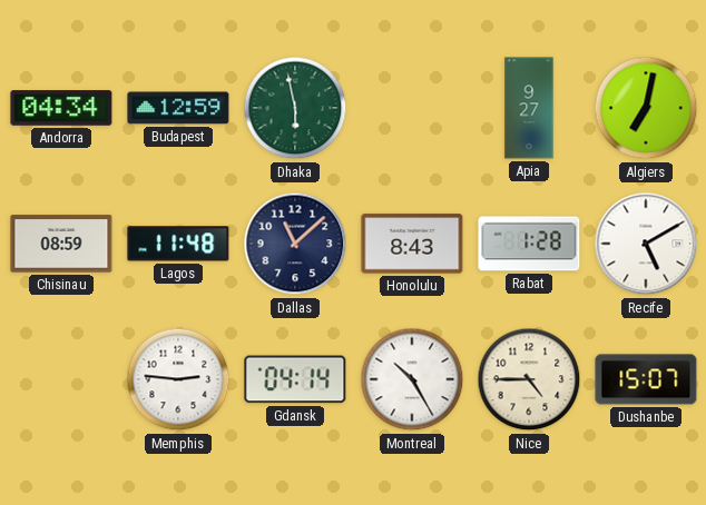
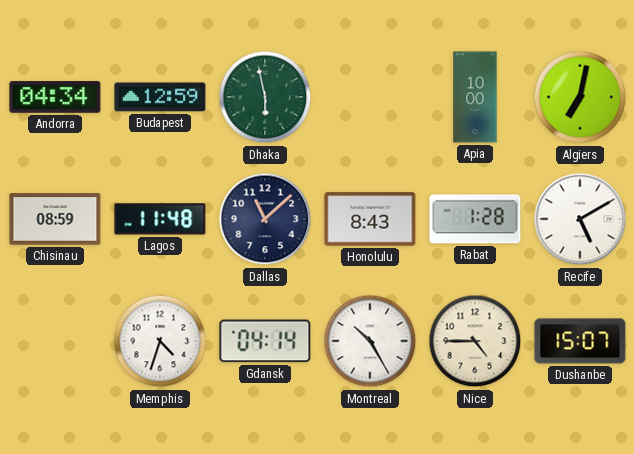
Apia: 9:27 -> 10:00 (475, 97)
Memphis: 2:46 -> 4:33 (160, 341)
